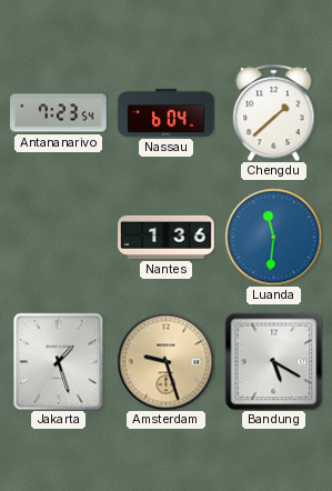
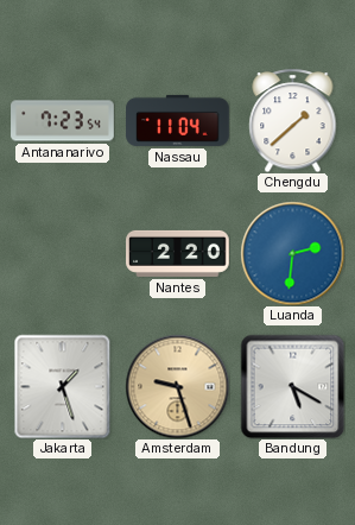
Nassau: 6:04 -> 11:04 (178, 120)
Nantes: 1:36 -> 2:20 (178, 253)
Luanda: 11:31 -> 2:31 (292, 253)
